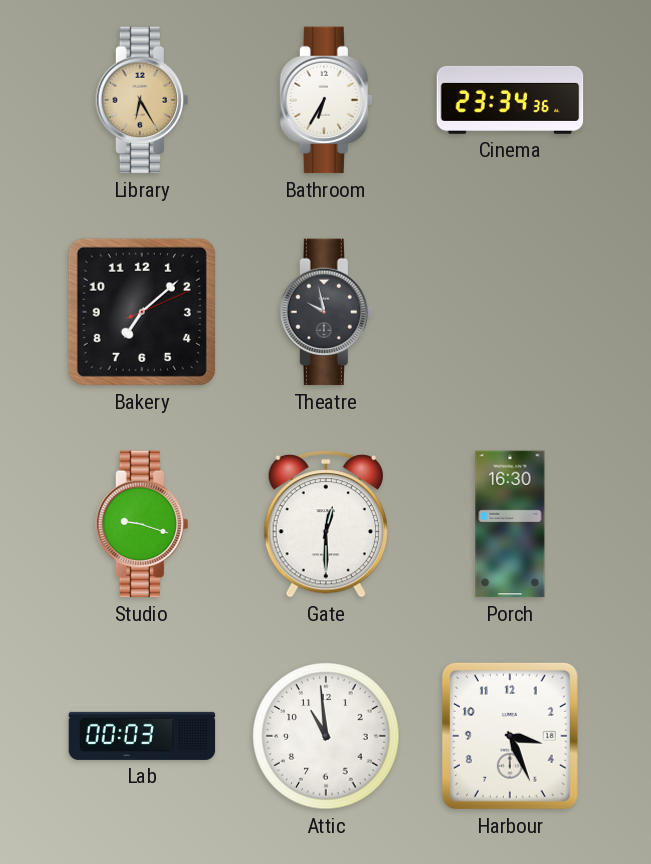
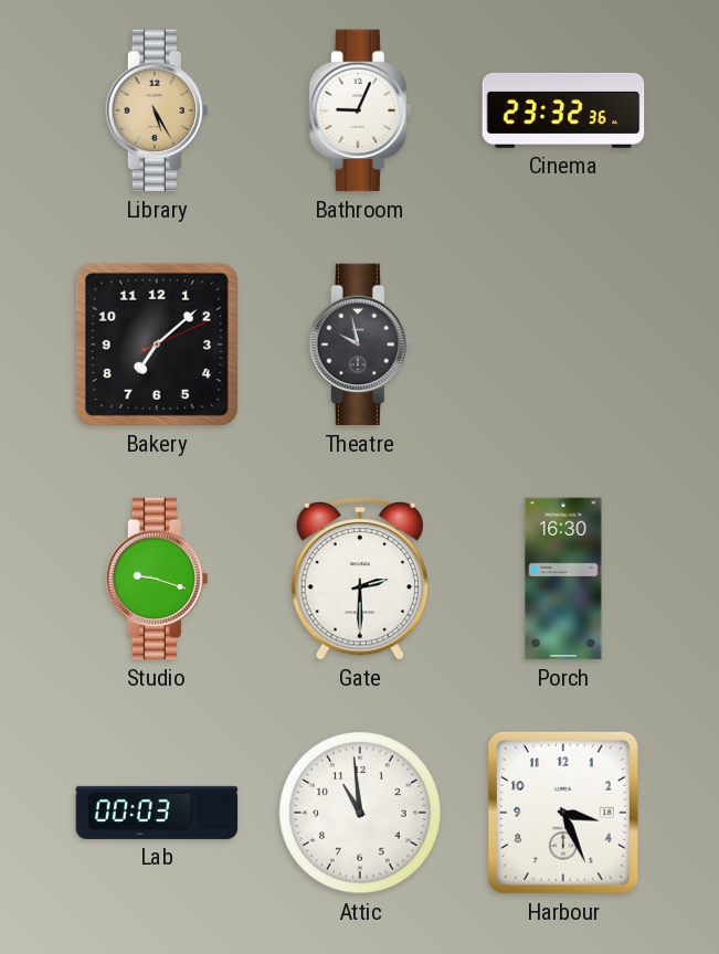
Library: 6:25 -> 5:25 (156, 110)
Bathroom: 6:35 -> 9:04 (359, 110)
Cinema: 23:34 -> 23:32 (563, 110)
Gate: 12:30 -> 2:30 (360, 580)
